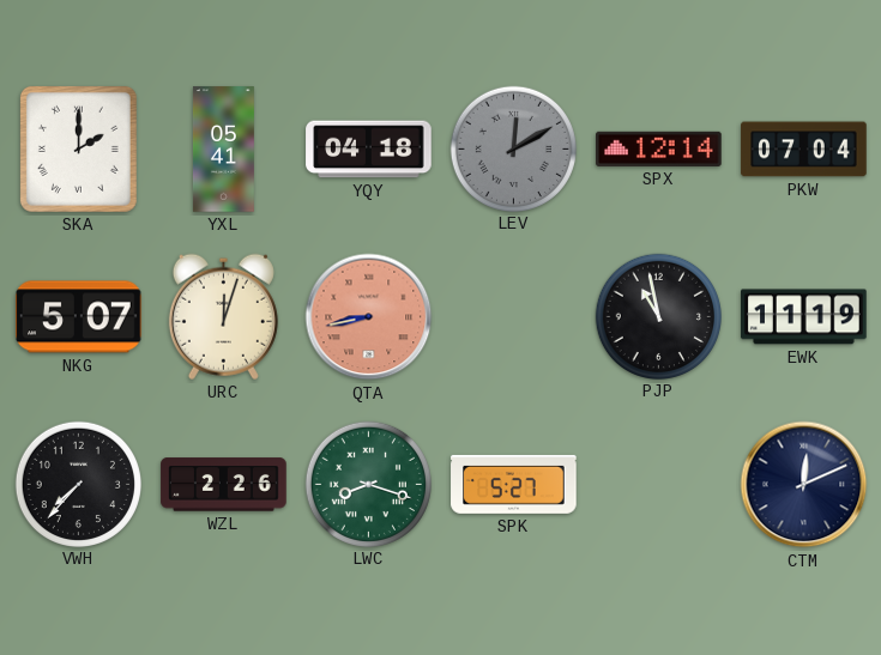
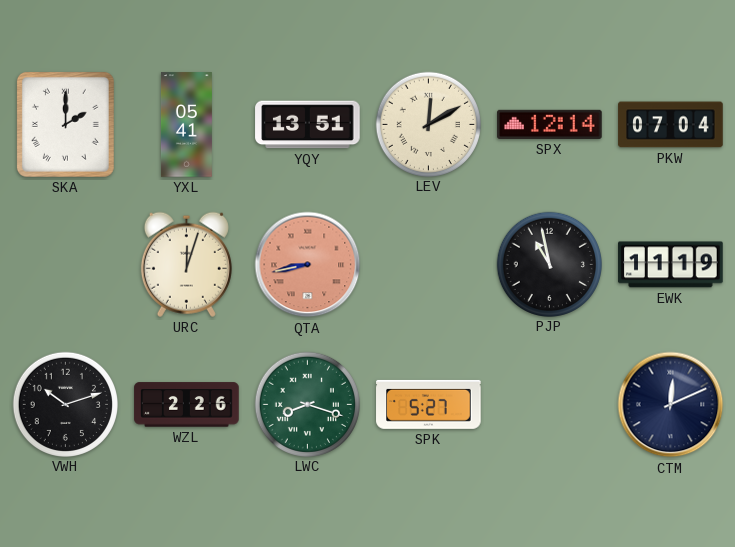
YQY: 04:18 -> 13:51 (308, 125)
LEV dial: grey -> cream (428, 124)
NKG: 5:07 -> none (79, 317)
VWH: 7:37 -> 10:12 (65, 404)
